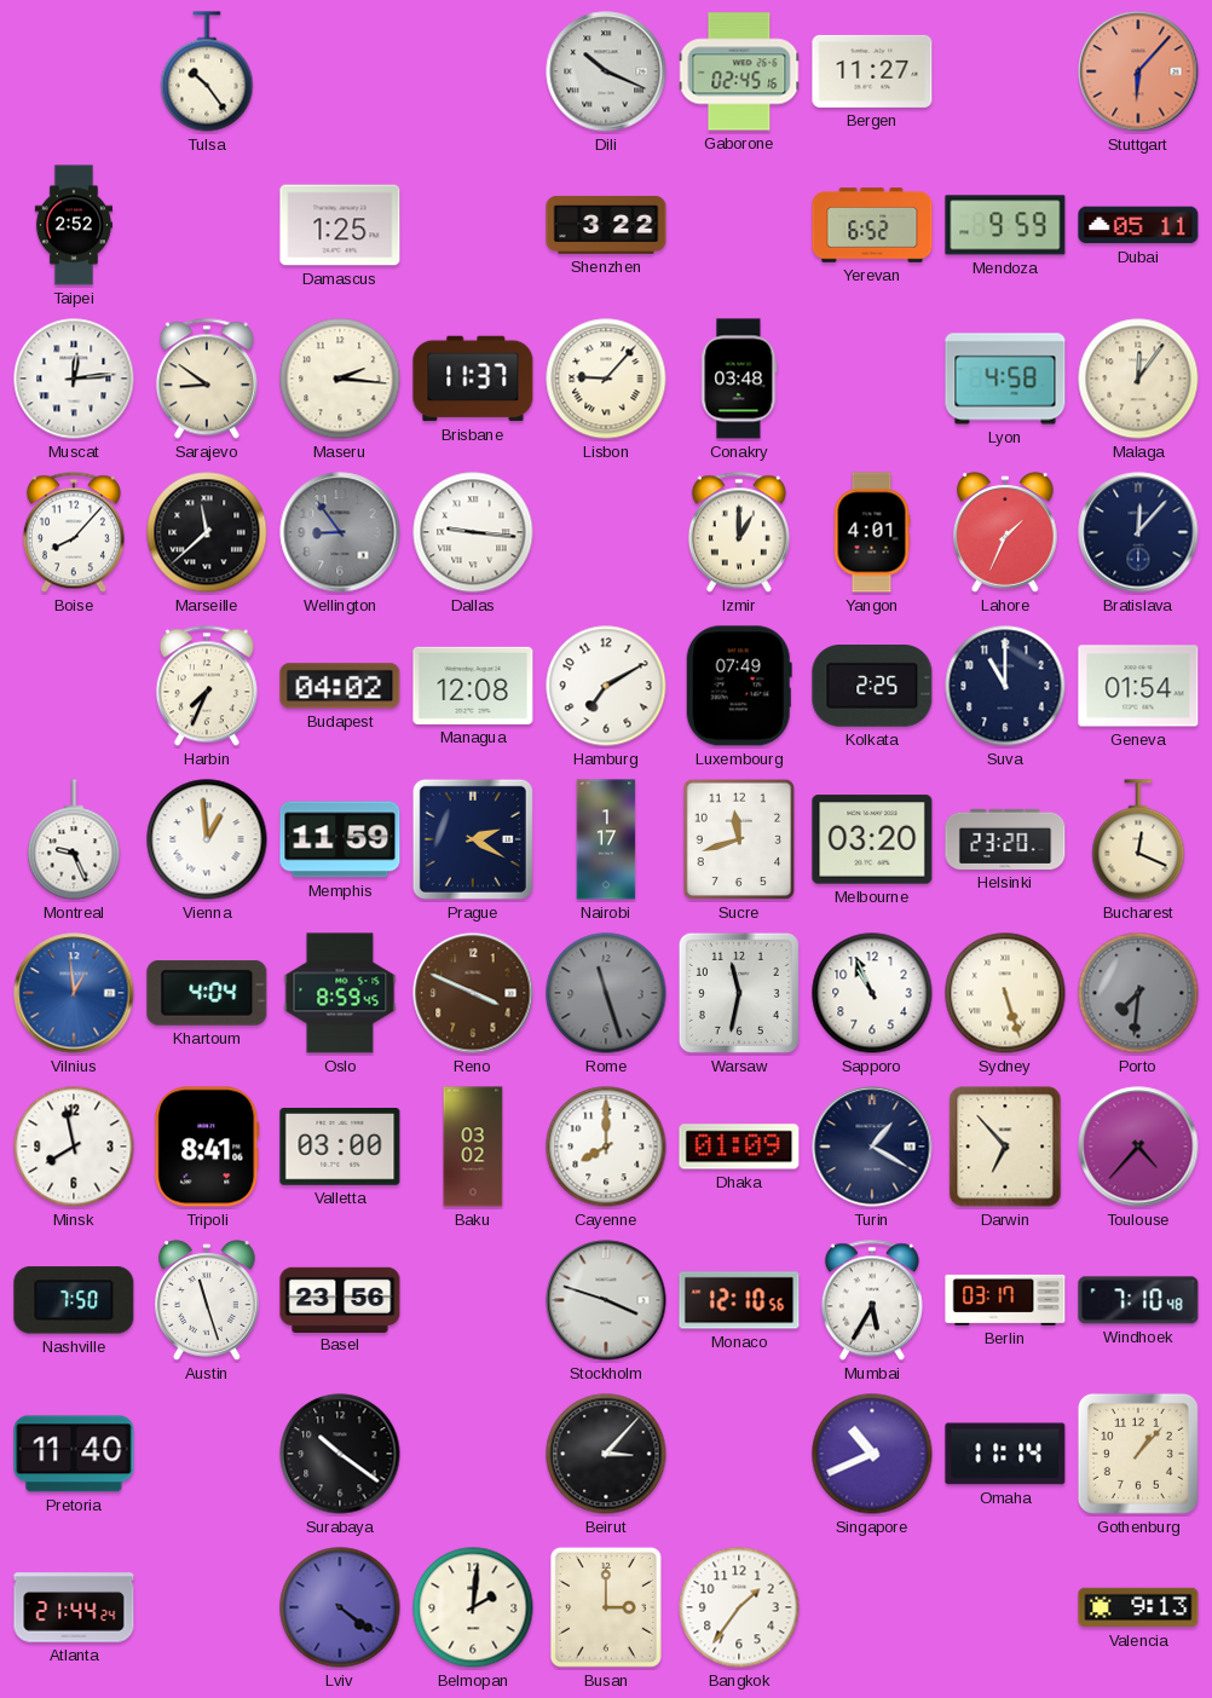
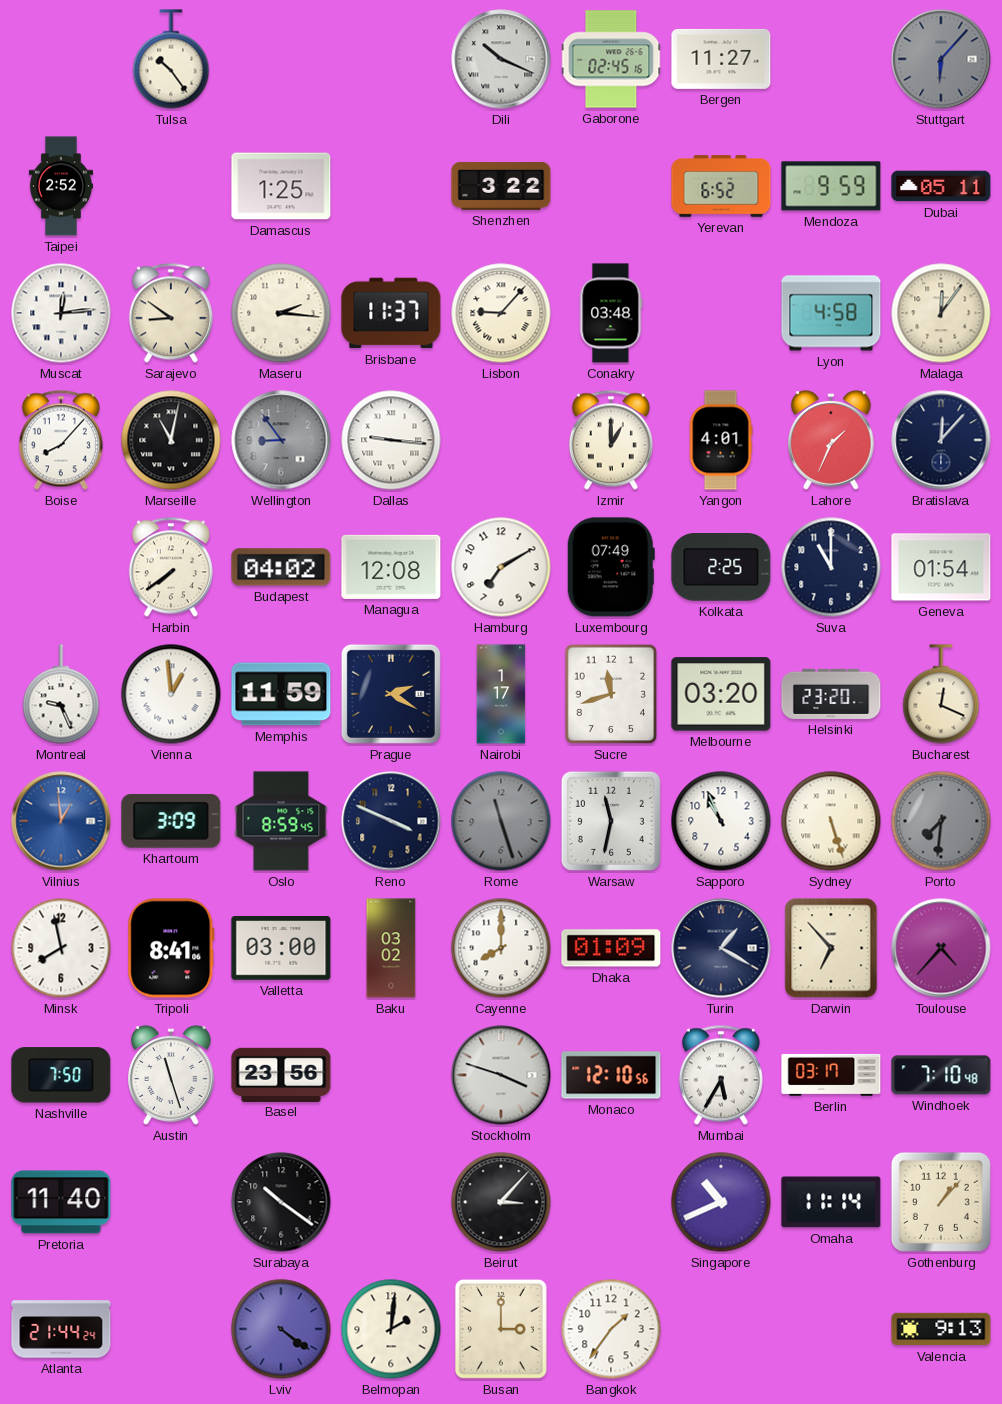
Stuttgart dial: salmon -> grey (941, 59)
Marseille: 11:38 -> 11:02 (171, 440)
Harbin: 7:34 -> 7:39 (171, 567)
Khartoum: 4:04 -> 3:09 (171, 821)
Reno dial: brown -> navy (391, 821)
